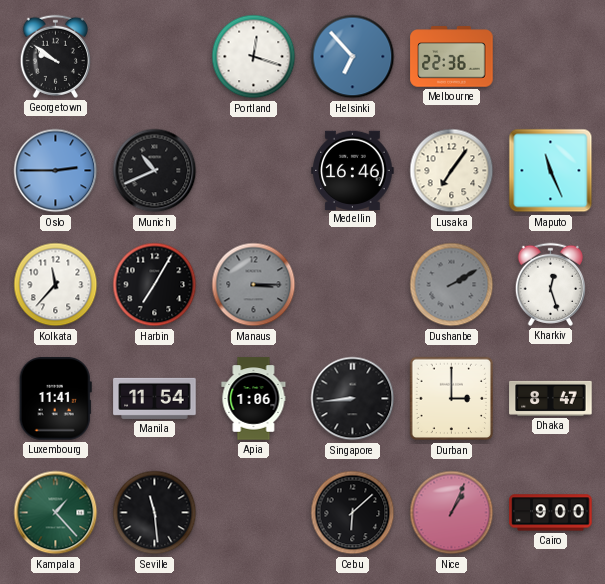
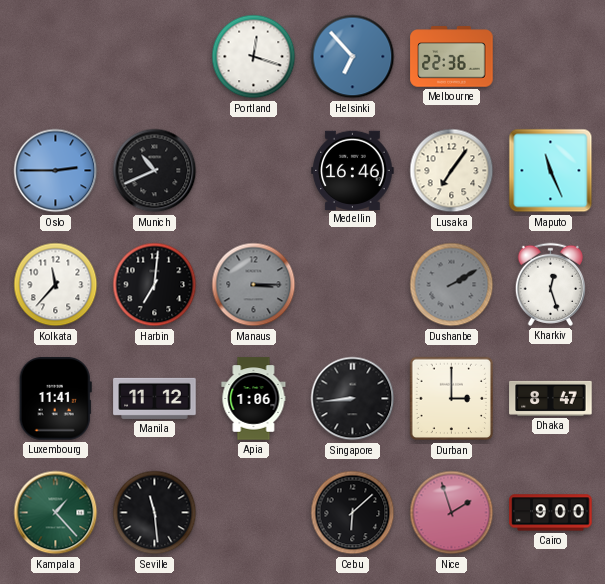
Georgetown: 9:51 -> none (55, 56)
Harbin: 7:05 -> 7:01 (155, 285)
Manila: 11:54 -> 11:12 (155, 398)
Nice: 1:04 -> 1:57 (452, 513)
